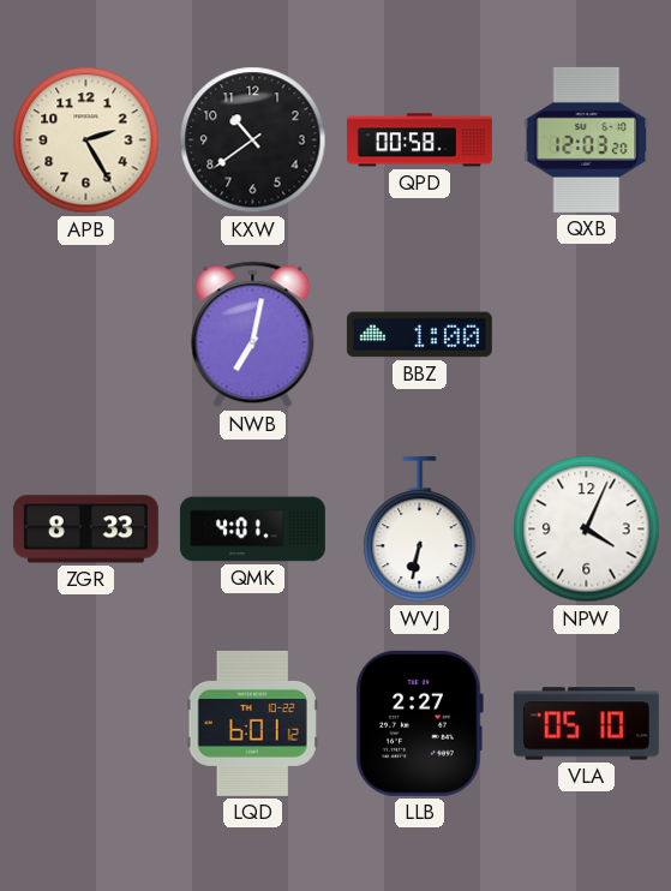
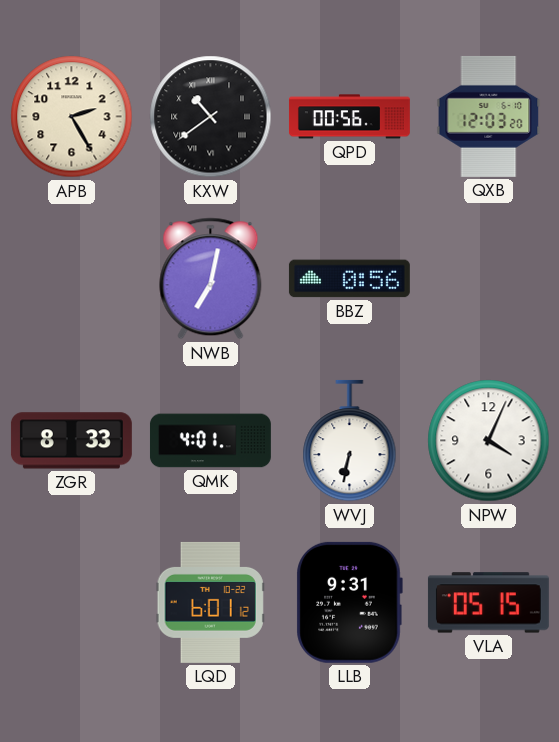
KXW numerals: Arabic -> Roman (211, 117)
QPD: 00:58 -> 00:56 (349, 117)
BBZ: 1:00 -> 0:56 (349, 279)
LLB: 2:27 -> 9:31 (349, 602)
VLA: 05:10 -> 05:15 (488, 603)
